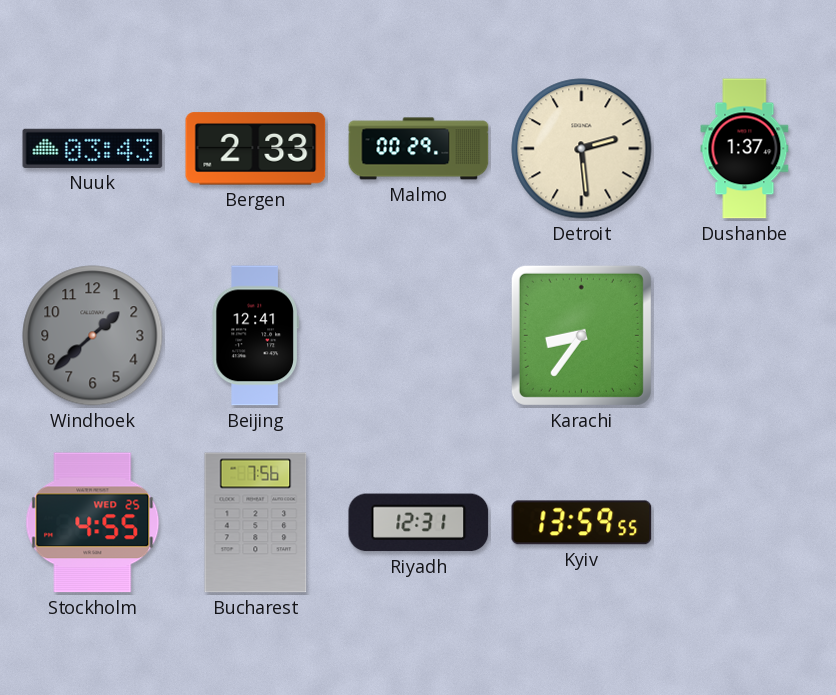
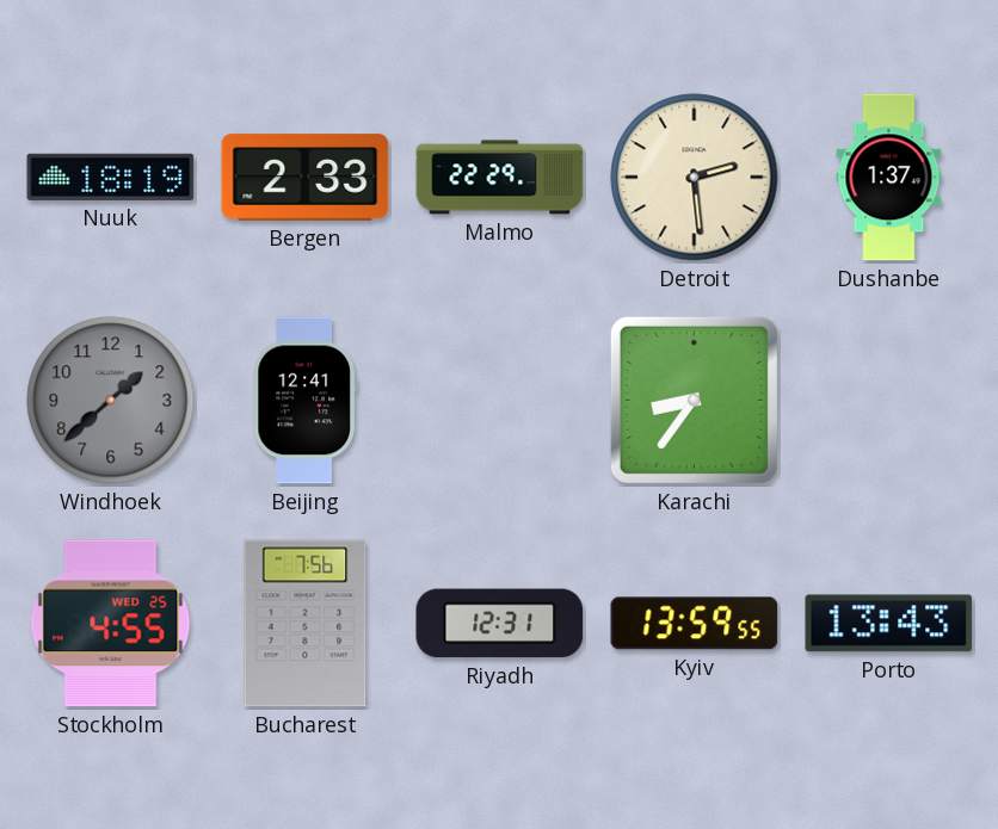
Nuuk: 03:43 -> 18:19 (111, 177)
Malmo: 00:29 -> 22:29 (500, 178)
Porto: none -> 13:43 (889, 624)
